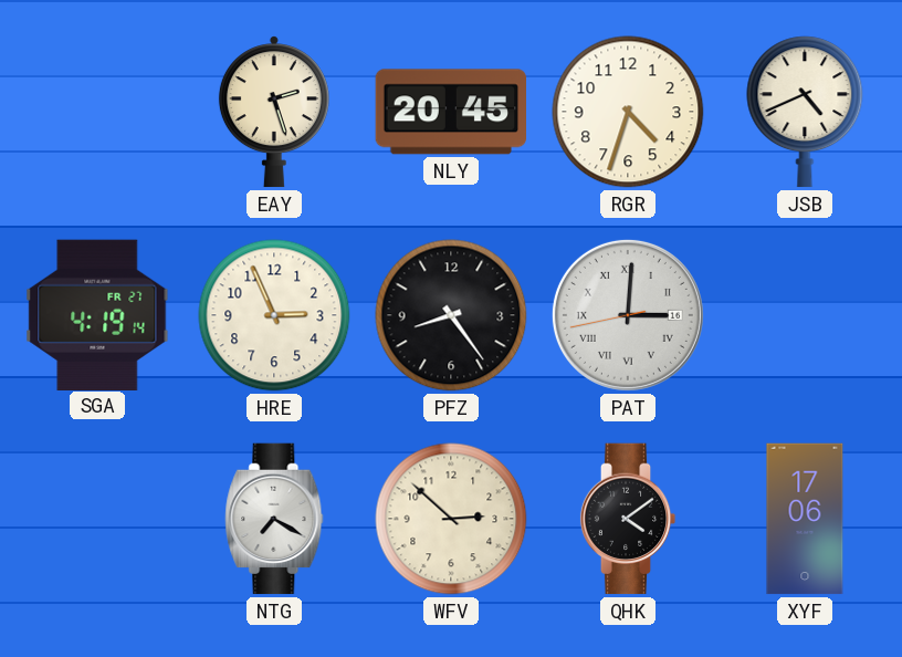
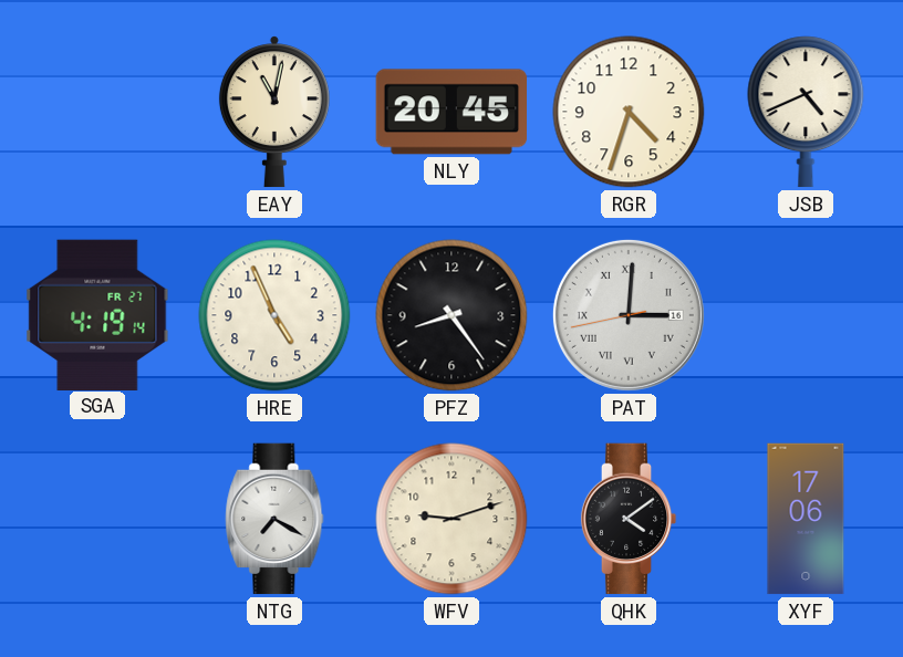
EAY: 2:27 -> 11:02 (274, 112)
HRE: 2:56 -> 4:56 (274, 315)
WFV: 2:52 -> 9:12 (451, 519)
